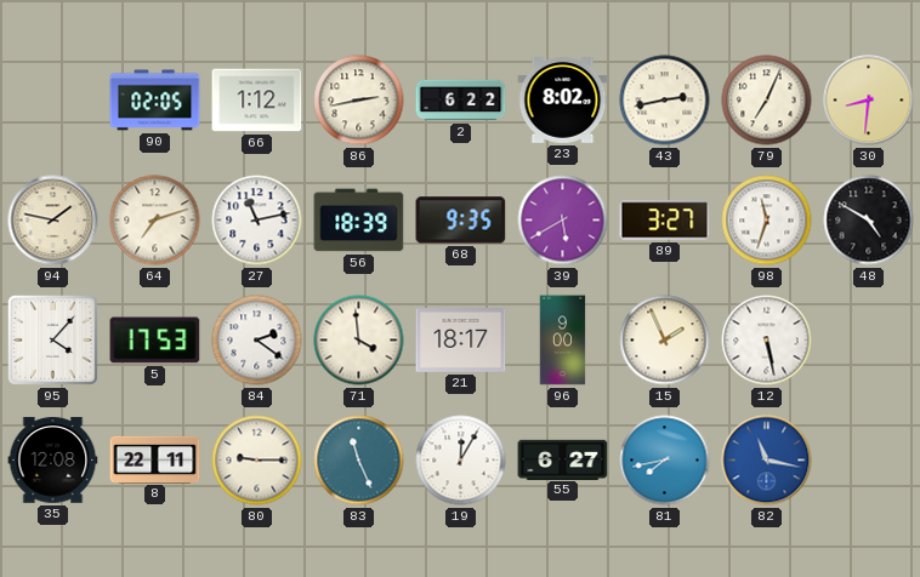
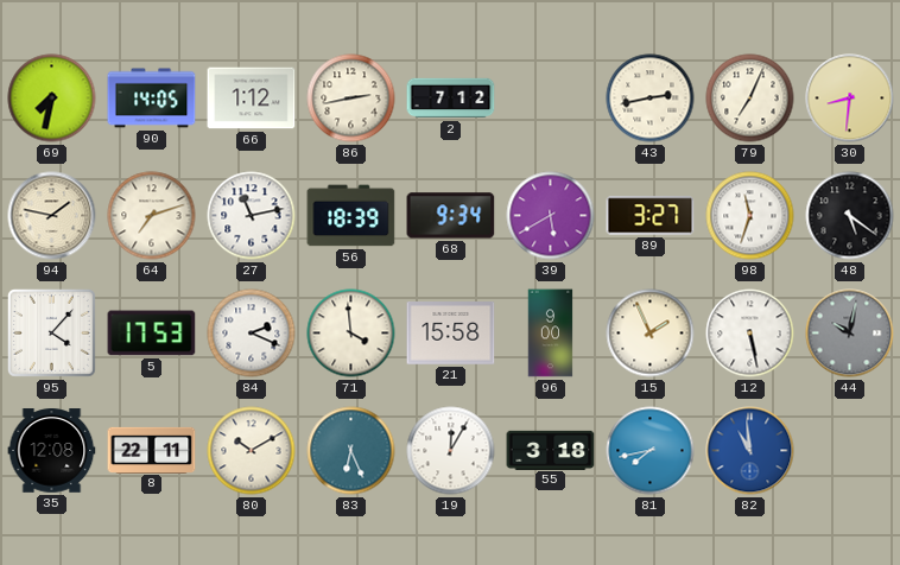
69: none -> 7:32 (52, 99)
90: 02:05 -> 14:05 (152, 99)
2: 6:22 -> 7:12 (451, 99)
23: 8:02 -> none (563, 101)
68: 9:35 -> 9:34 (451, 216)
48: 4:50 -> 5:21 (850, 216)
84: 2:21 -> 2:19 (252, 334)
21: 18:17 -> 15:58 (451, 334)
44: none -> 10:02 (850, 334)
80: 9:15 -> 10:10 (252, 451)
83: 11:26 -> 6:26 (351, 451)
55: 6:27 -> 3:18 (551, 450)
82: 11:17 -> 10:59 (750, 451)
